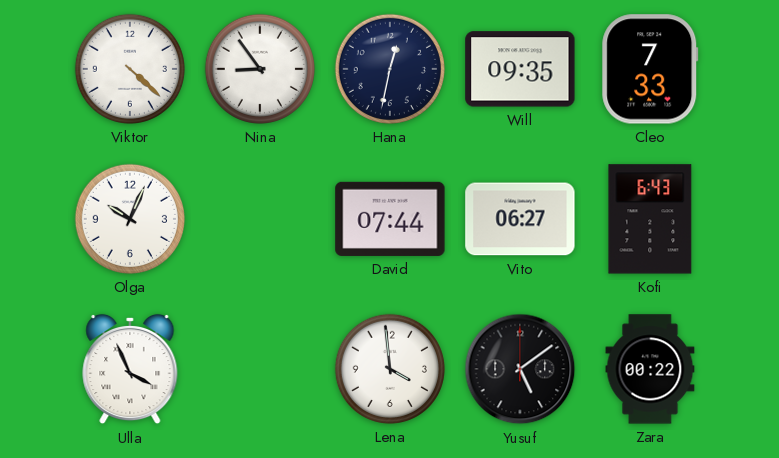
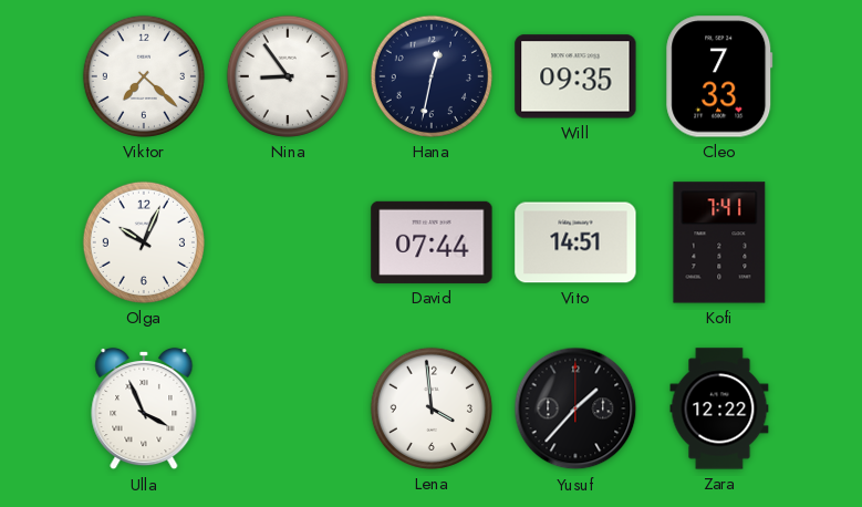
Viktor: 4:22 -> 7:22 (144, 76)
Vito: 06:27 -> 14:51 (575, 242)
Kofi: 6:43 -> 7:41 (719, 242)
Yusuf: 5:09 -> 1:37 (575, 408)
Zara: 00:22 -> 12:22 (719, 408)
